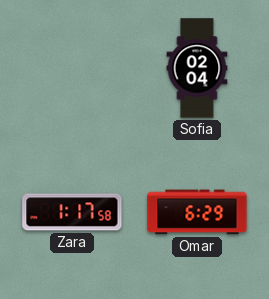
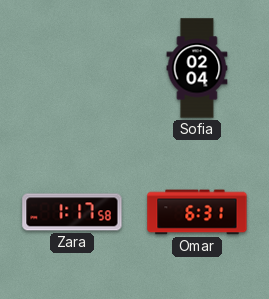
Omar: 6:29 -> 6:31 (197, 212)
